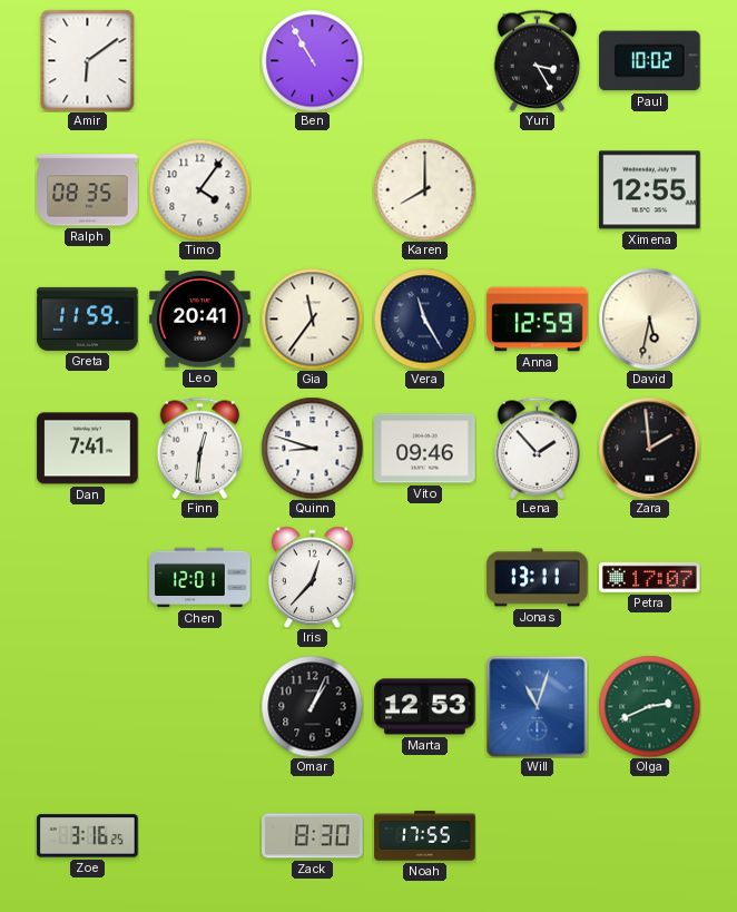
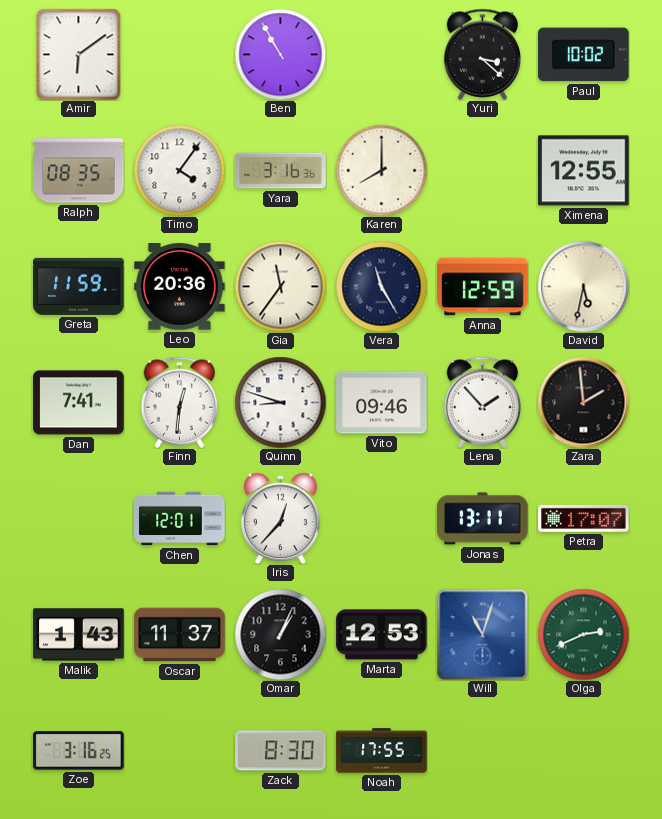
Yuri: 3:25 -> 3:22 (483, 54)
Yara: none -> 3:16 (281, 171)
Leo: 20:41 -> 20:36 (180, 287)
Malik: none -> 1:43 (79, 635)
Oscar: none -> 11:37 (180, 635)
